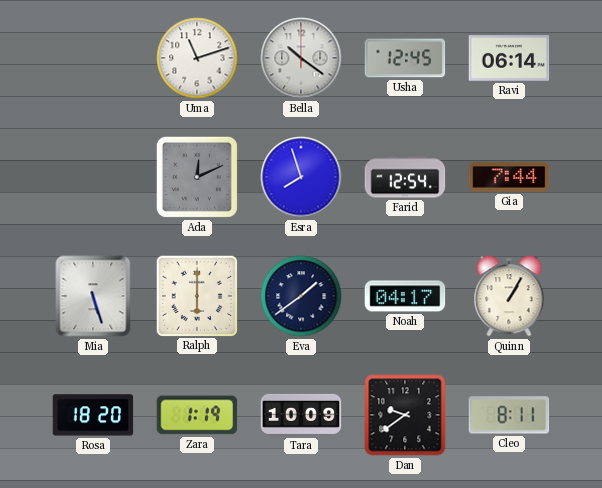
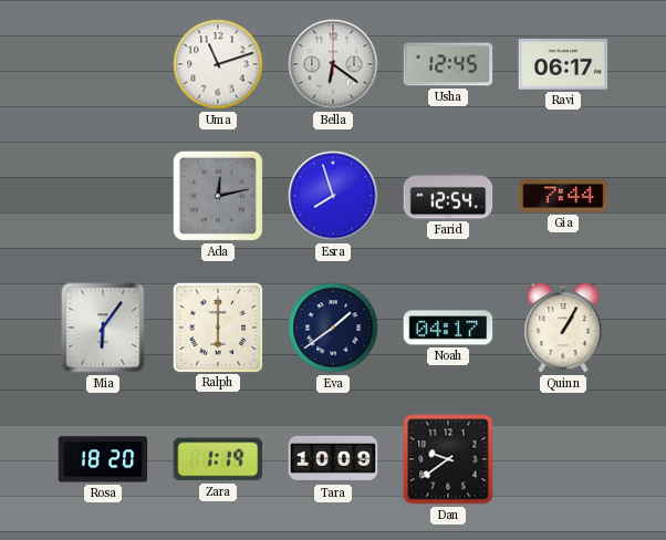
Bella: 10:21 -> 6:21 (333, 64)
Ravi: 06:14 -> 06:17 (563, 64)
Ada: 12:11 -> 12:13 (218, 196)
Mia: 5:27 -> 6:06 (103, 328)
Cleo: 8:11 -> none (509, 415)
